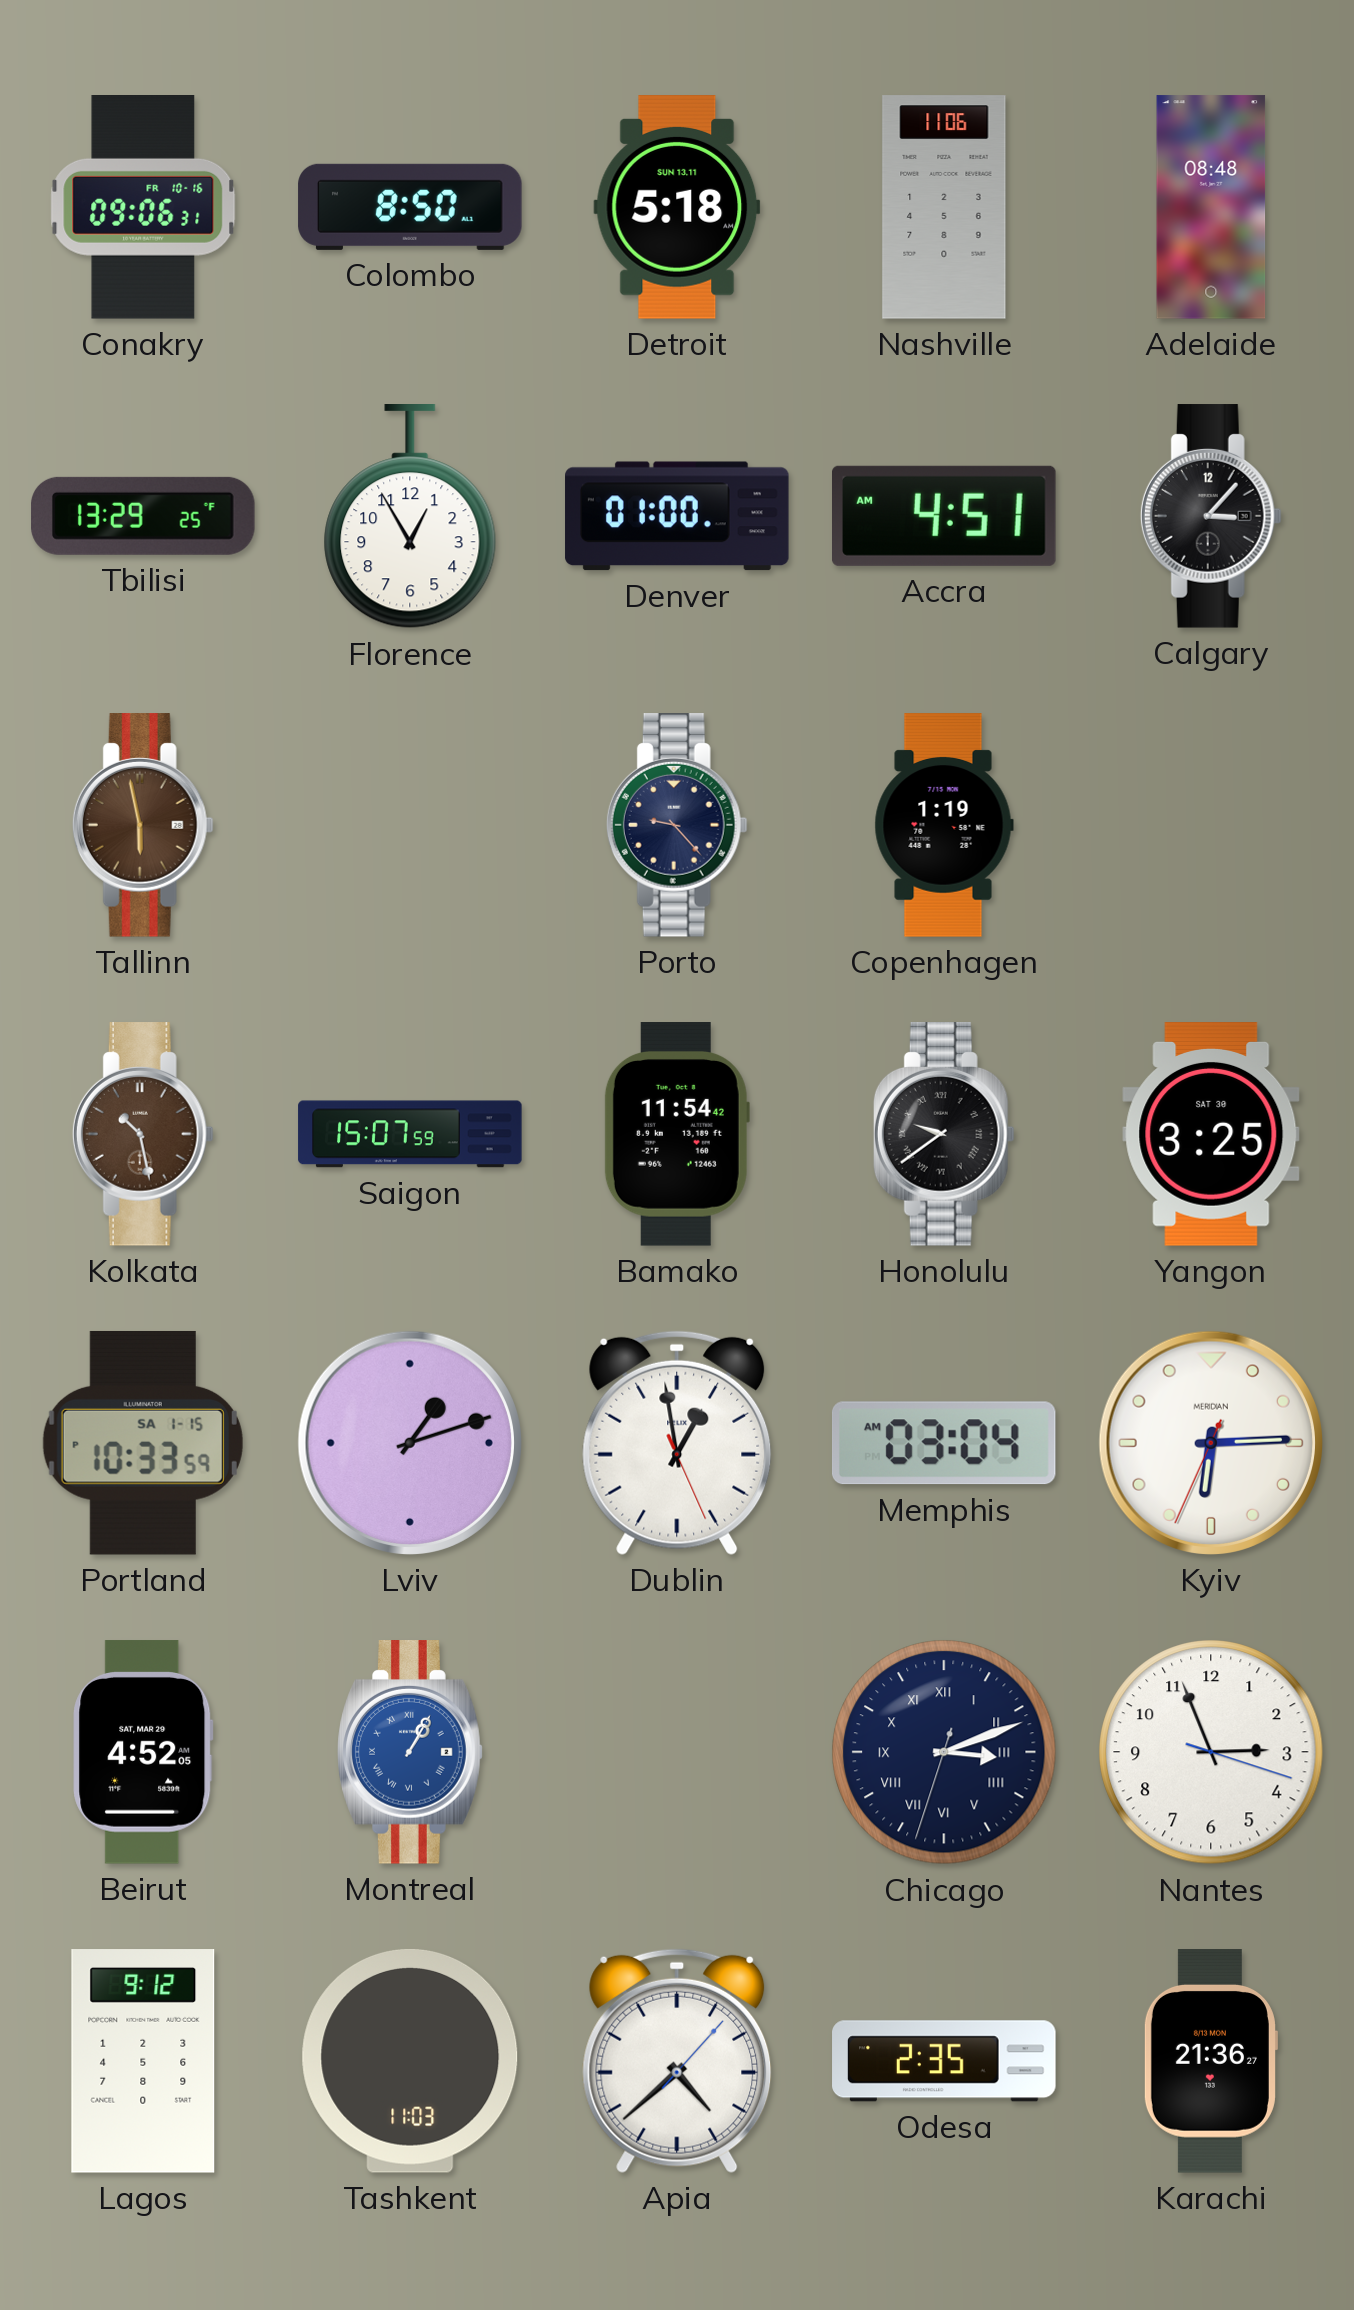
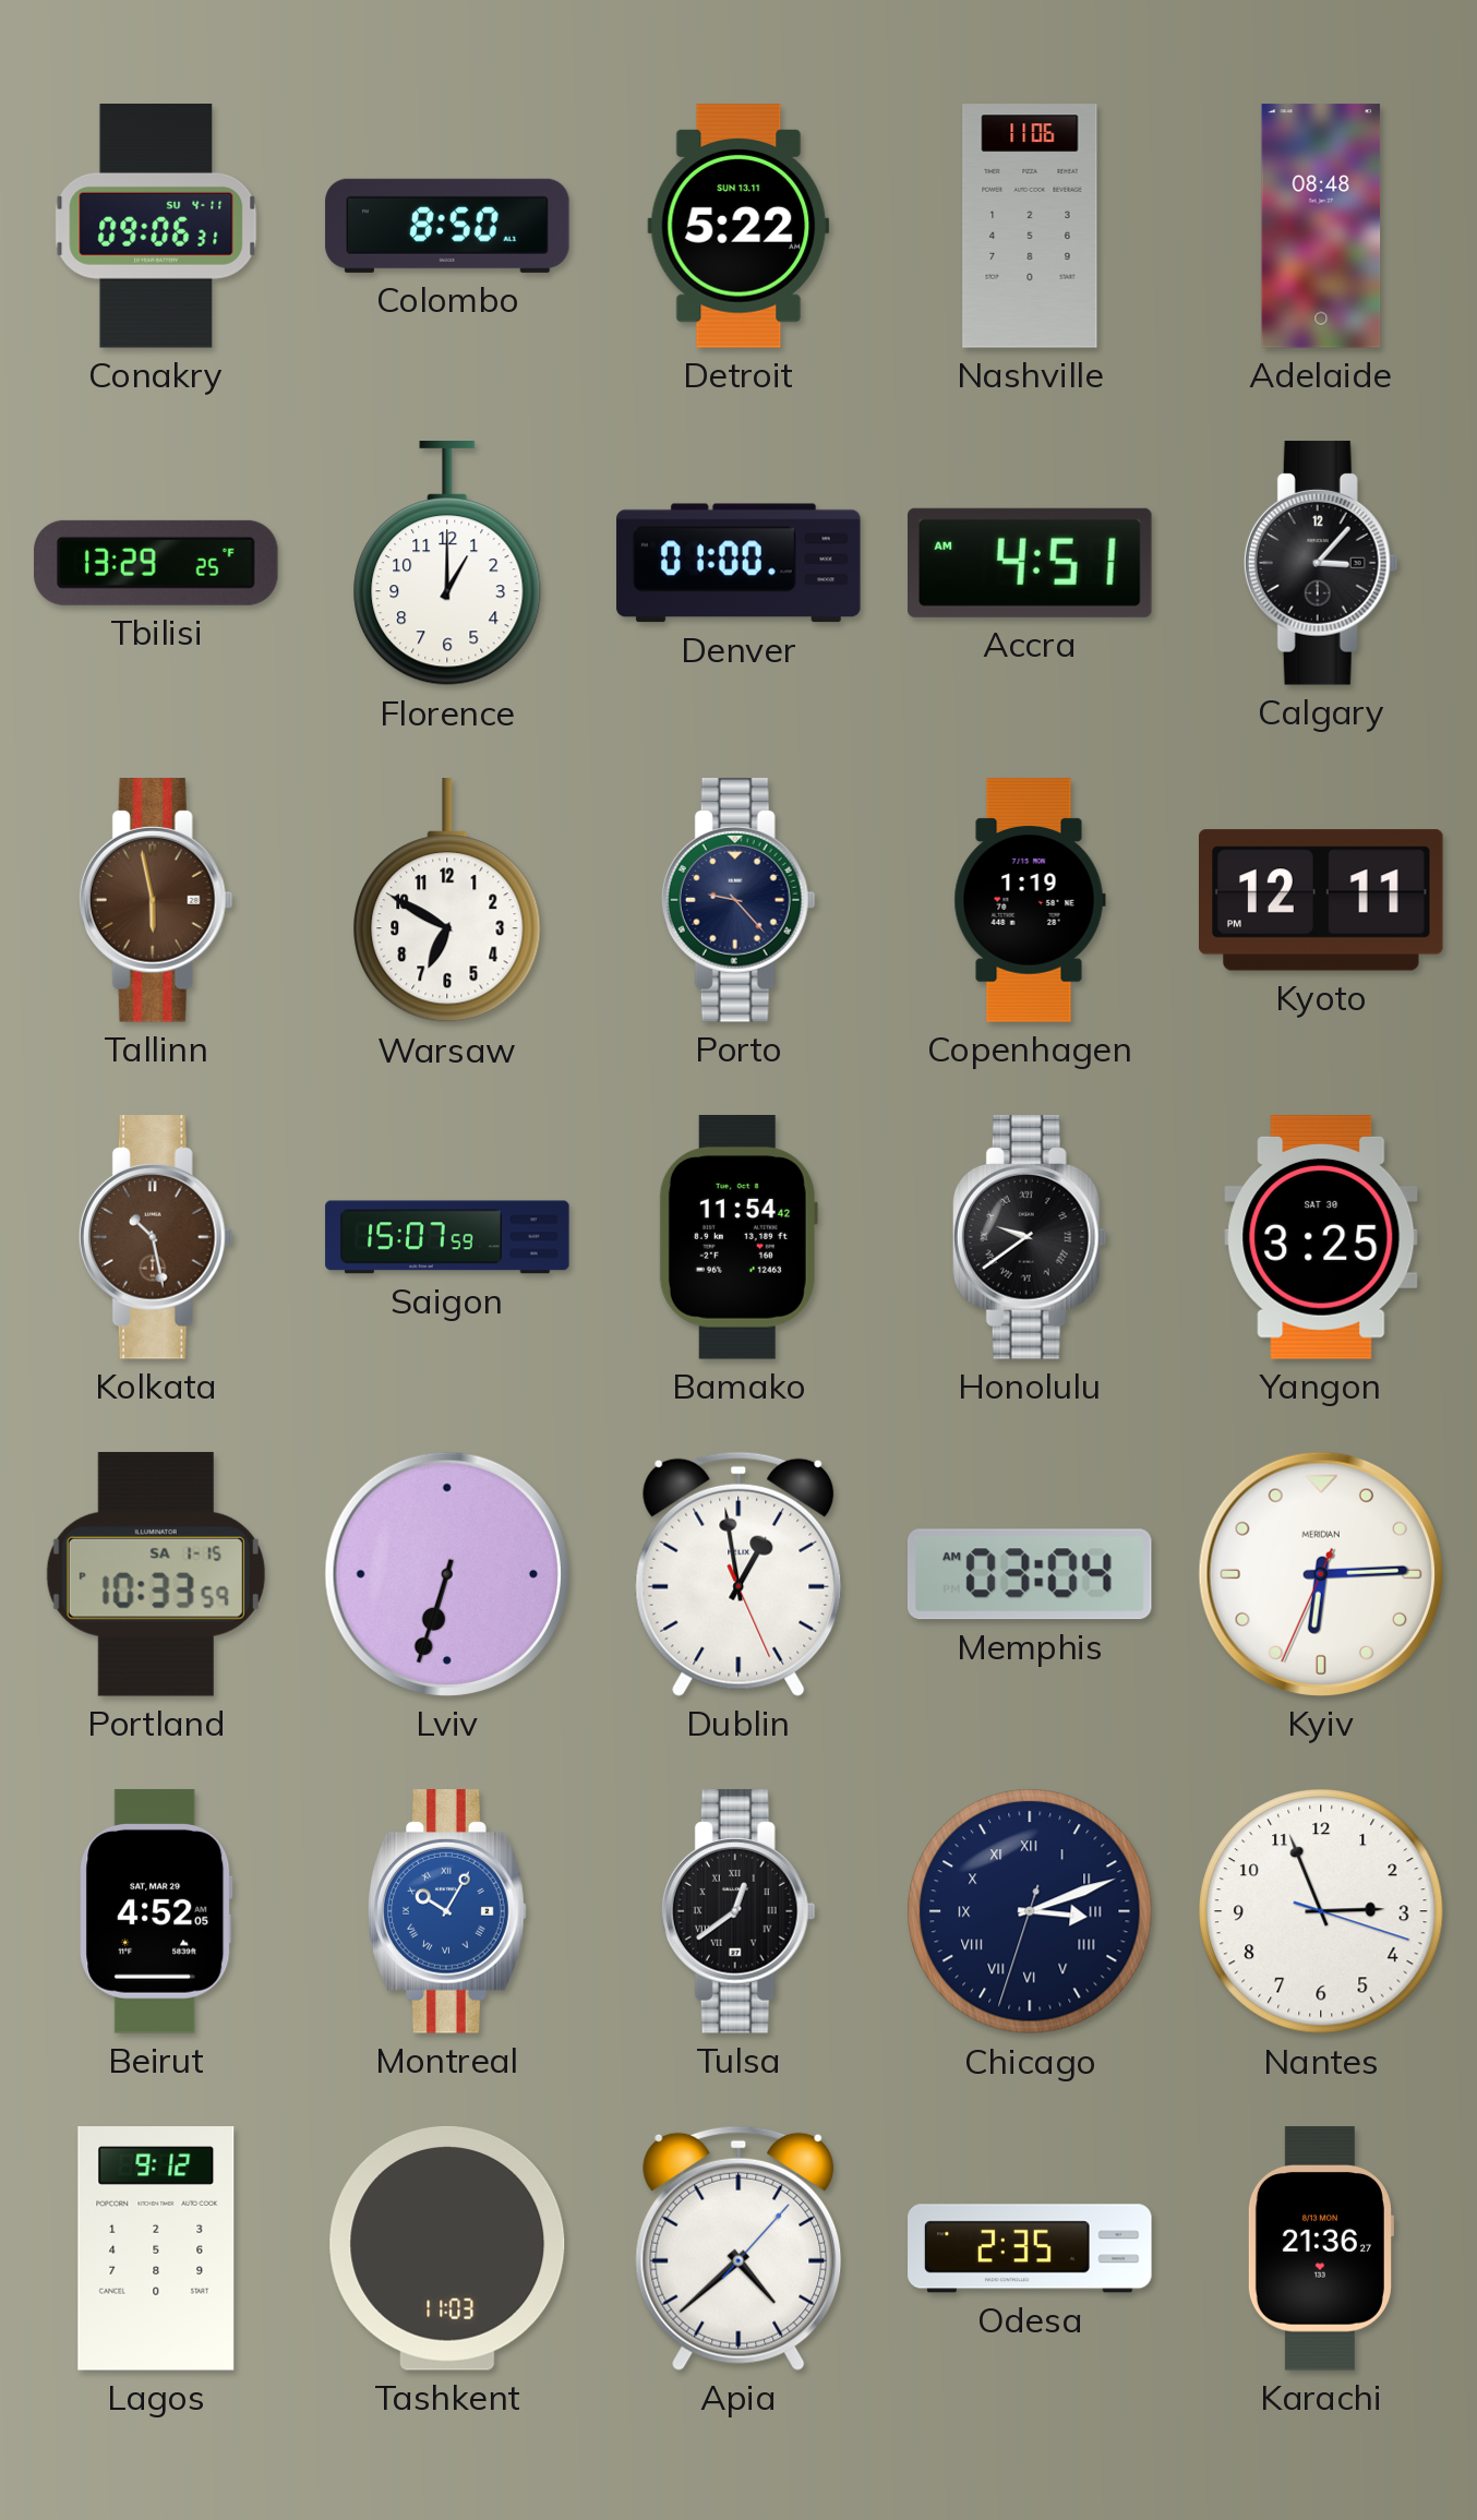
Conakry date: FR 10-16 -> SU 4-11 (156, 227)
Detroit: 5:18 -> 5:22 (738, 226)
Florence: 12:55 -> 1:00 (447, 564)
Warsaw: none -> 6:50 (447, 901)
Kyoto: none -> 12:11 (1322, 900)
Lviv: 1:12 -> 6:33 (447, 1574)
Montreal: 1:05 -> 10:05 (447, 1911)
Tulsa: none -> 12:39 (738, 1911)
